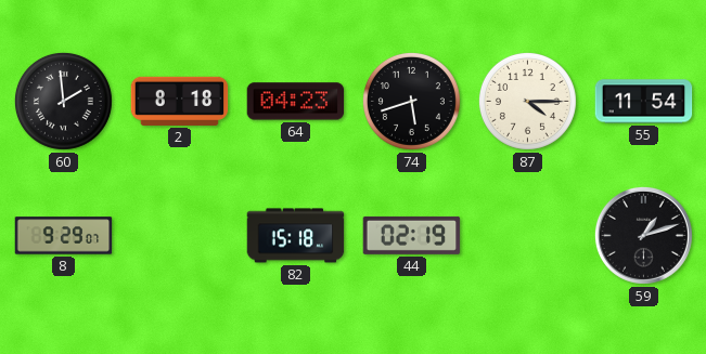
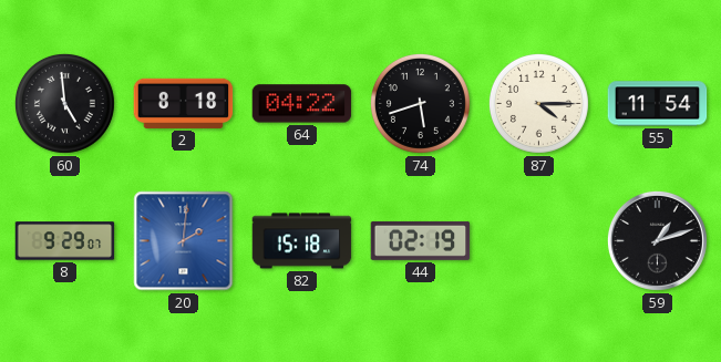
60: 1:59 -> 4:59 (64, 103)
64: 04:23 -> 04:22 (302, 104)
20: none -> 2:01 (184, 241)
